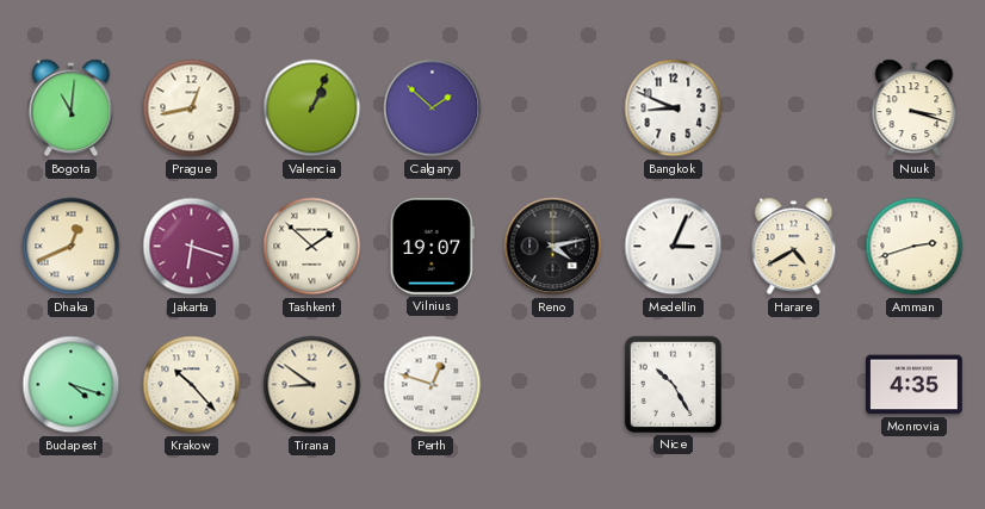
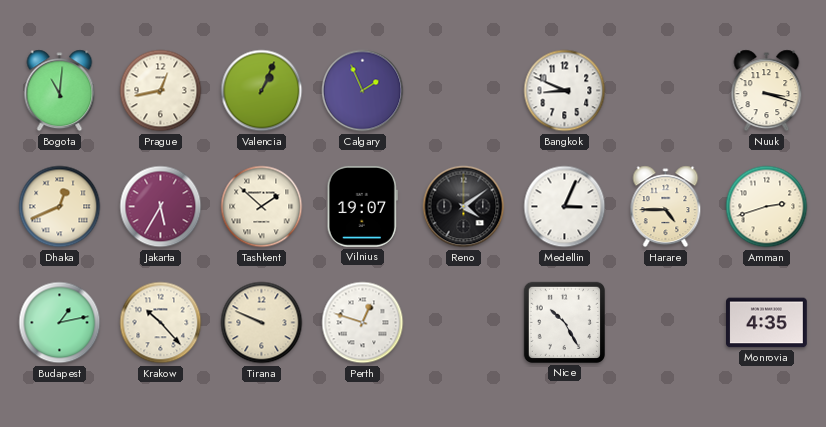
Calgary: 1:52 -> 1:56 (363, 91)
Jakarta: 6:18 -> 5:35 (161, 207)
Reno: 4:13 -> 4:09 (464, 207)
Harare: 4:40 -> 4:45 (666, 207)
Budapest: 4:18 -> 1:13 (60, 323)
Tirana: 8:51 -> 9:49 (262, 323)
